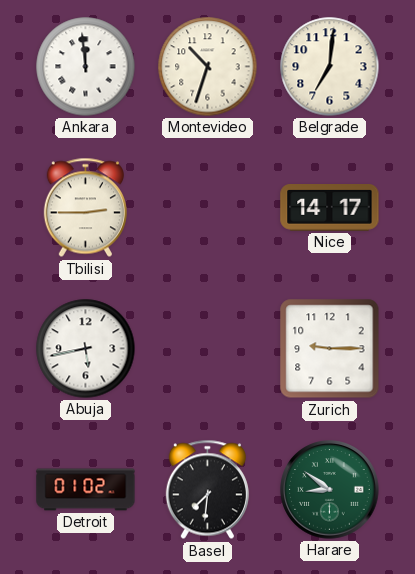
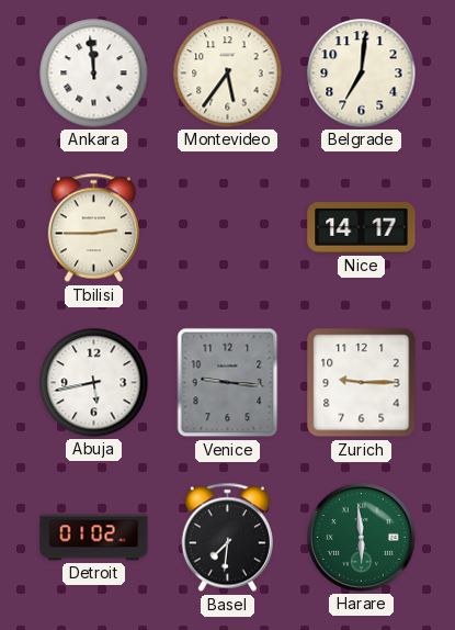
Montevideo: 10:33 -> 5:36 (228, 74)
Venice: none -> 9:16 (228, 383)
Harare: 8:51 -> 5:59 (362, 538)
